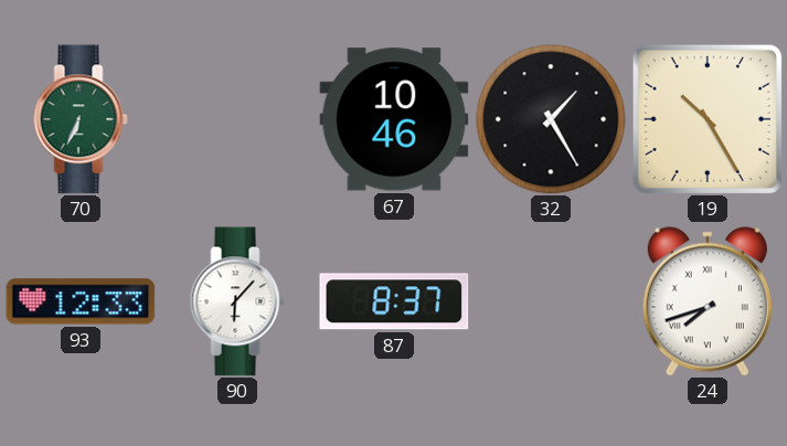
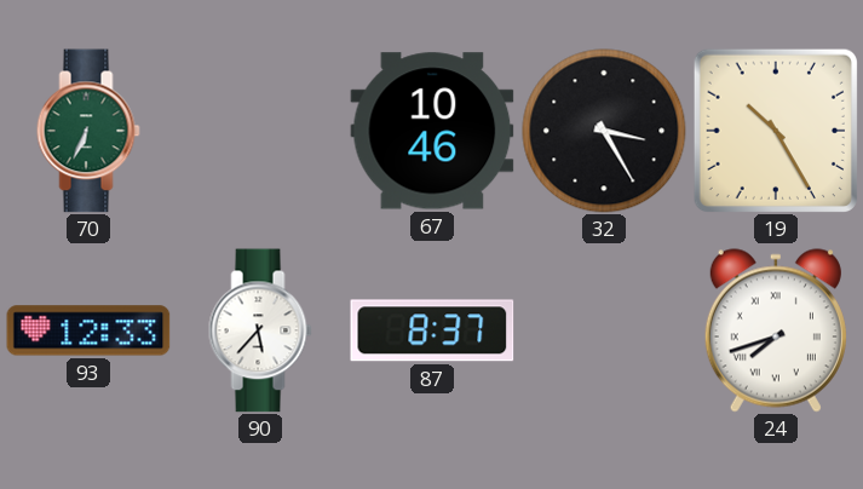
32: 1:25 -> 3:25 (604, 131)
90: 6:07 -> 5:37 (260, 330)
